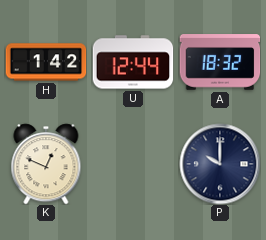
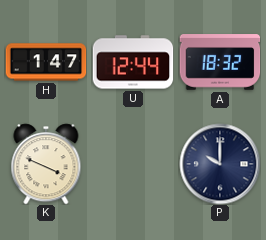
H: 1:42 -> 1:47 (46, 62)
K: 12:49 -> 3:49 (46, 164)
